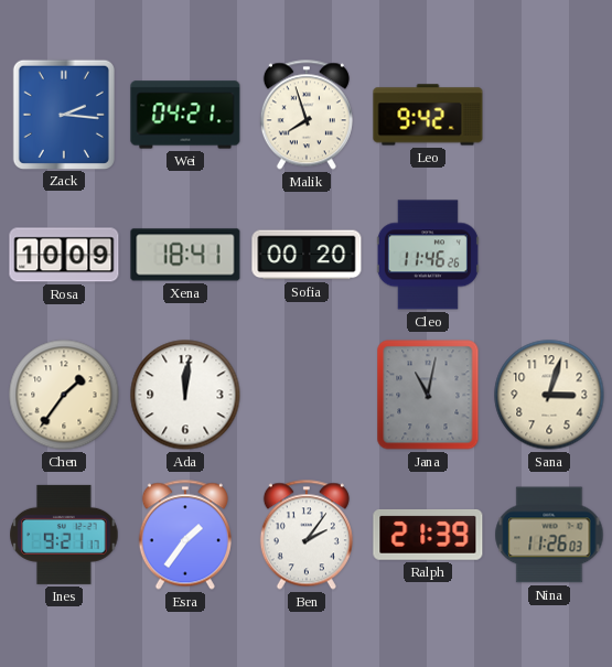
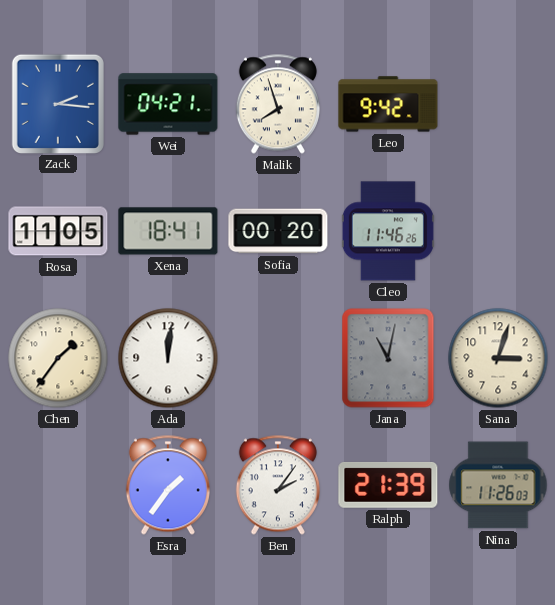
Rosa: 10:09 -> 11:05 (58, 231)
Ines: 9:21 -> none (64, 535)
